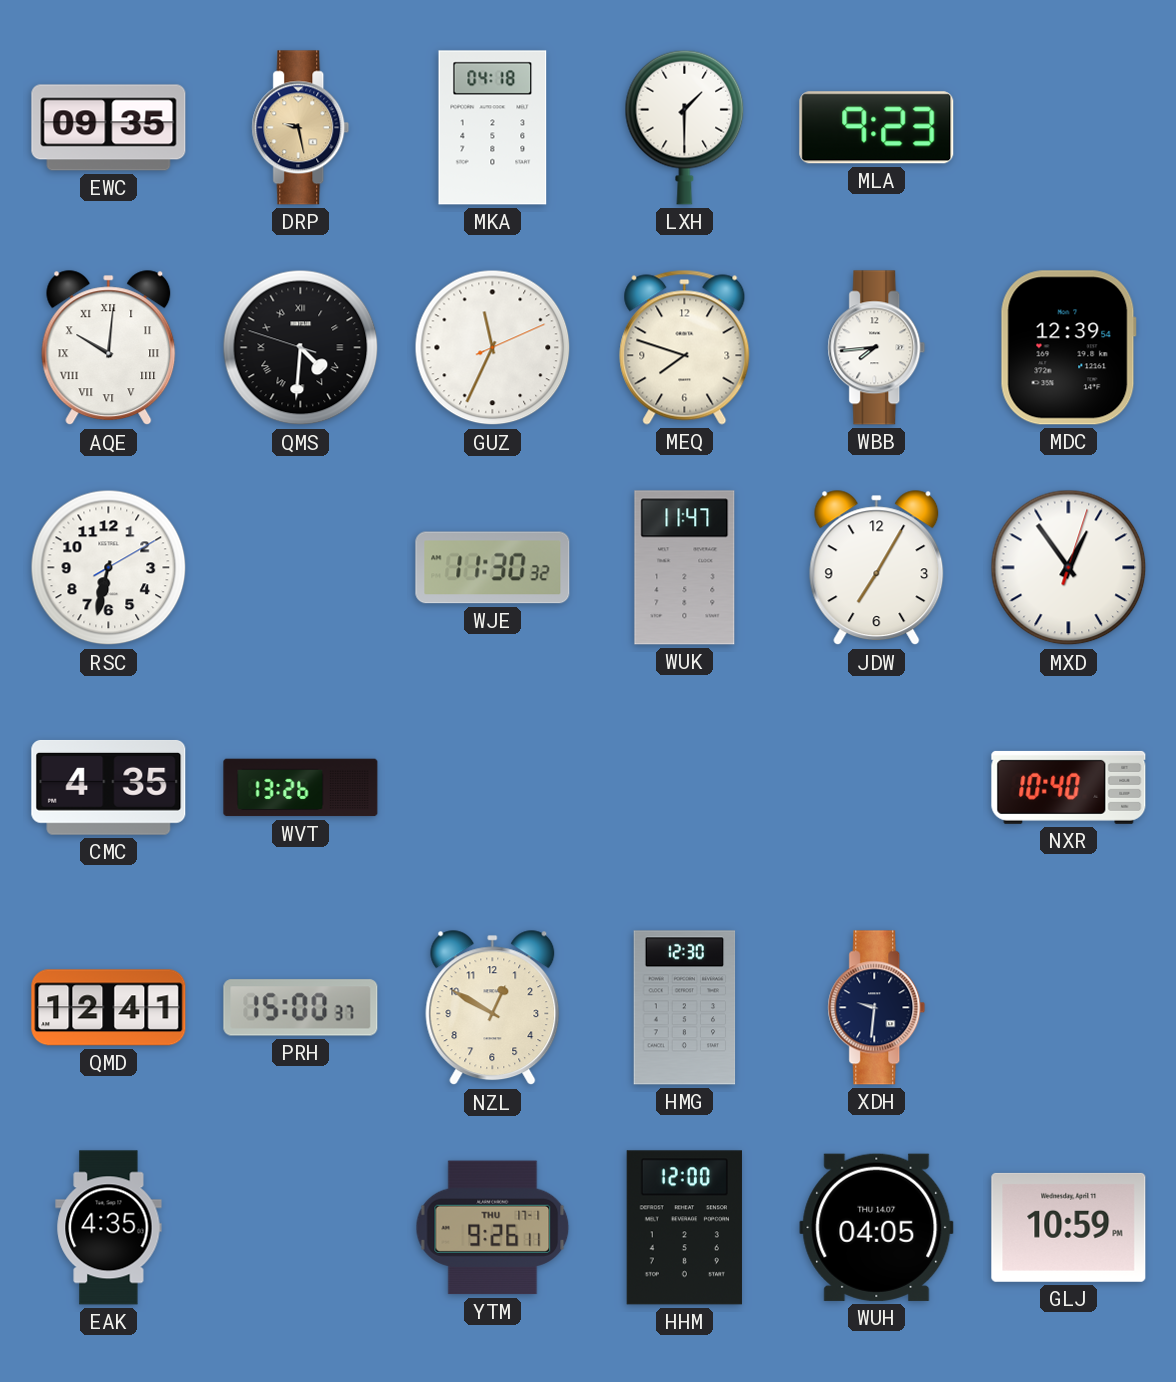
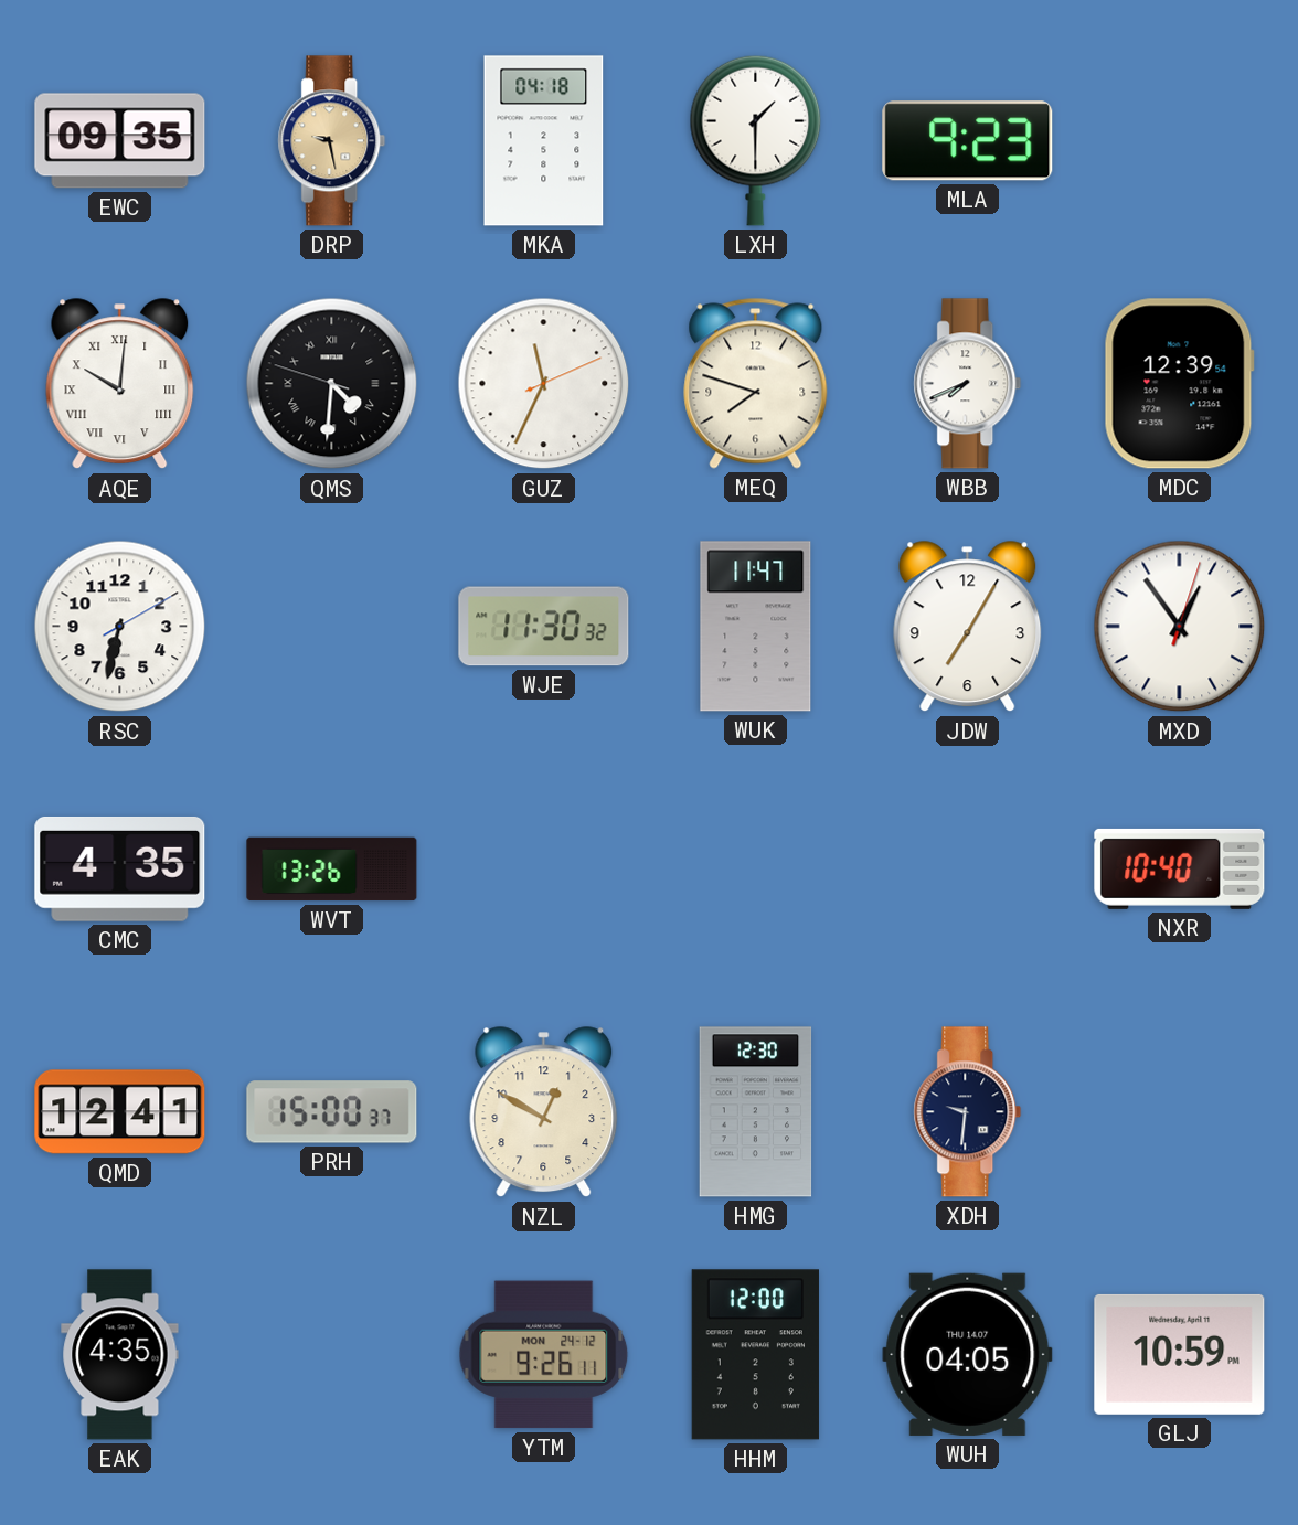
WBB: 7:44 -> 7:41 (968, 384)
YTM date: THU 17-1 -> MON 24-12 (544, 1355)
